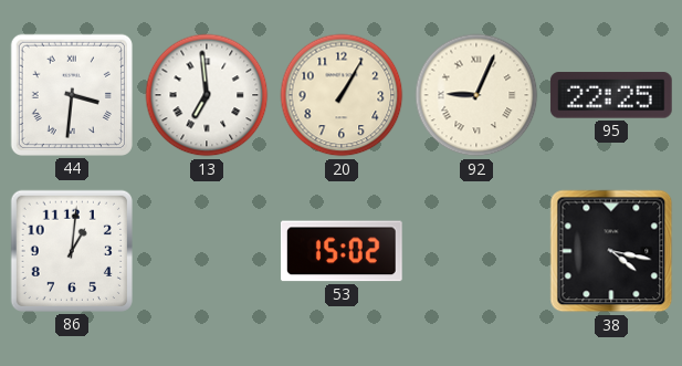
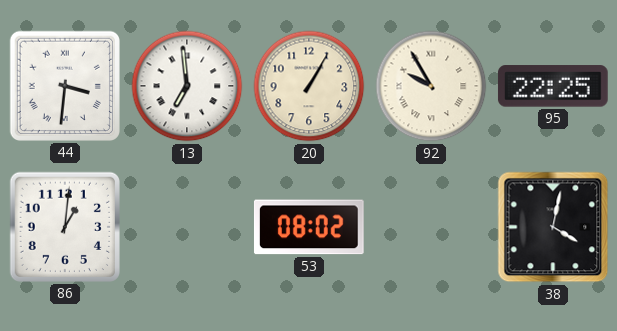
92: 9:04 -> 9:55 (431, 86)
53: 15:02 -> 08:02 (309, 227)
38: 4:17 -> 4:02 (553, 227)
